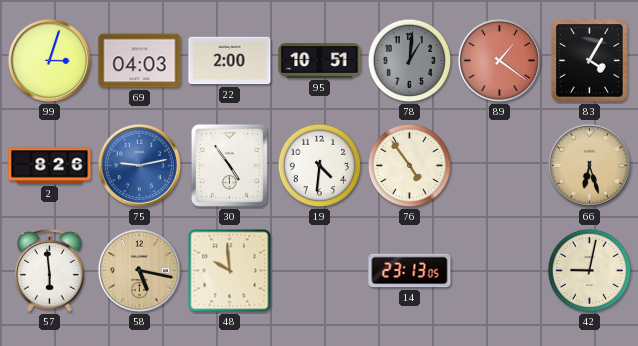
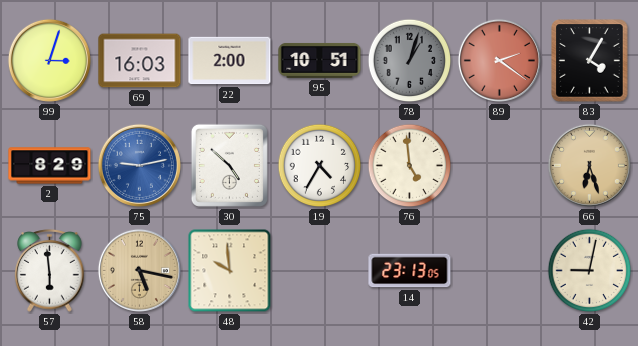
69: 04:03 -> 16:03 (140, 61)
78: 1:01 -> 1:03 (410, 61)
89: 1:21 -> 2:21 (499, 60)
2: 8:26 -> 8:29 (50, 166)
30: 4:54 -> 4:52 (229, 165)
19: 4:31 -> 4:35 (320, 166)
76: 4:54 -> 4:59 (410, 166)
